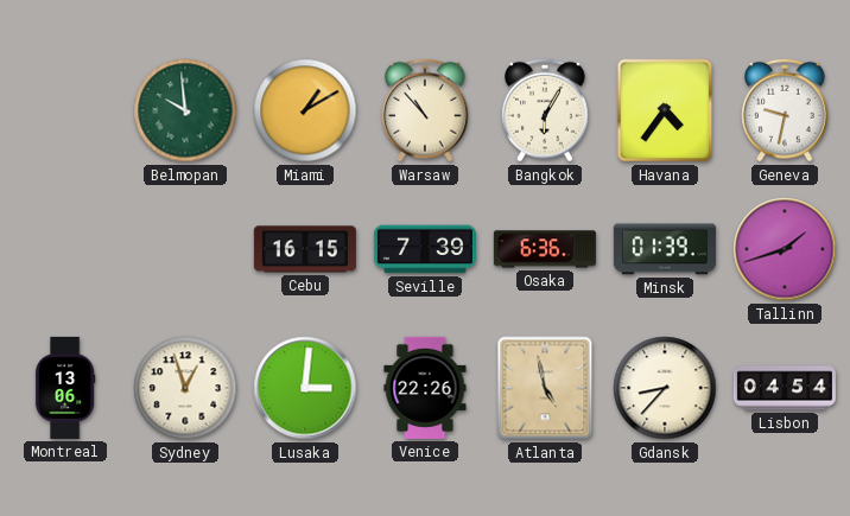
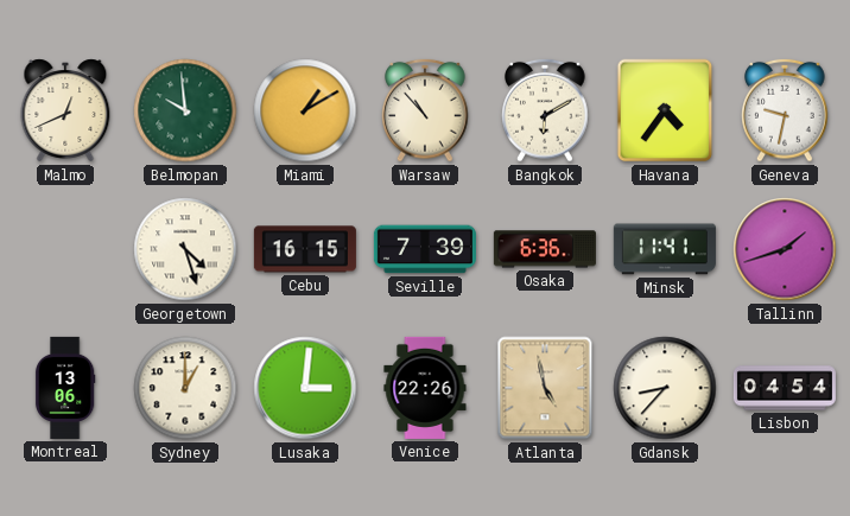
Malmo: none -> 12:41 (65, 110)
Bangkok: 6:05 -> 6:10 (545, 110)
Georgetown: none -> 4:27 (185, 249)
Minsk: 01:39 -> 11:41 (665, 249)
Sydney: 12:57 -> 1:00 (185, 388)
